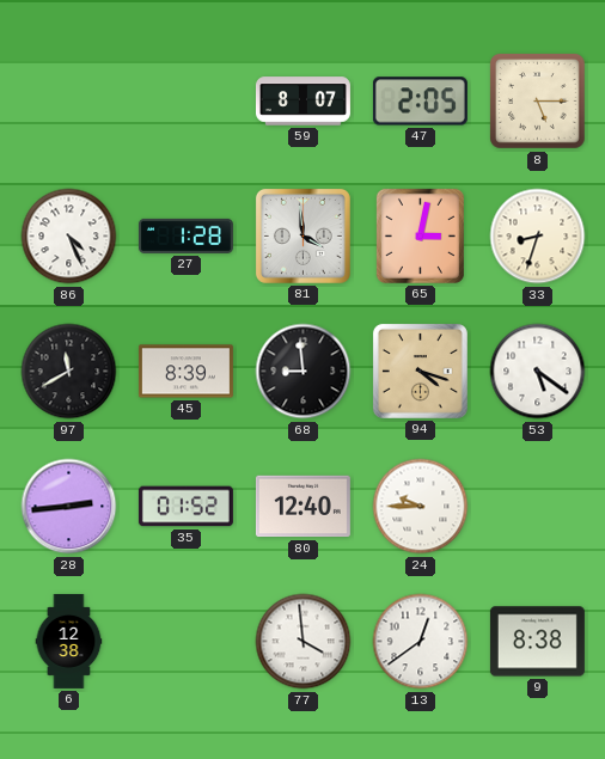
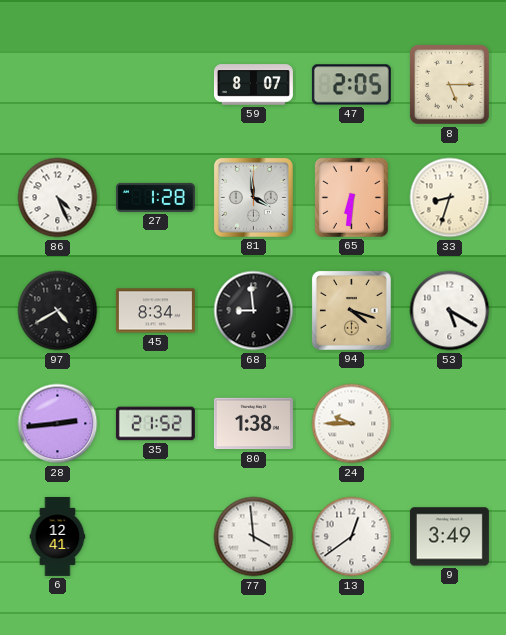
65: 3:02 -> 6:31 (351, 197)
97: 11:40 -> 4:40 (58, 311)
45: 8:39 -> 8:34 (155, 311)
53: 5:21 -> 5:20 (450, 311)
35: 01:52 -> 21:52 (155, 424)
80: 12:40 -> 1:38 (253, 424)
6: 12:38 -> 12:41 (58, 536)
9: 8:38 -> 3:49 (449, 537)
